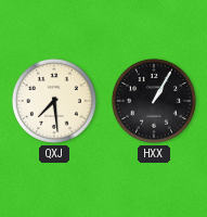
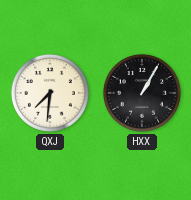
QXJ: 7:29 -> 7:31 (50, 93)
